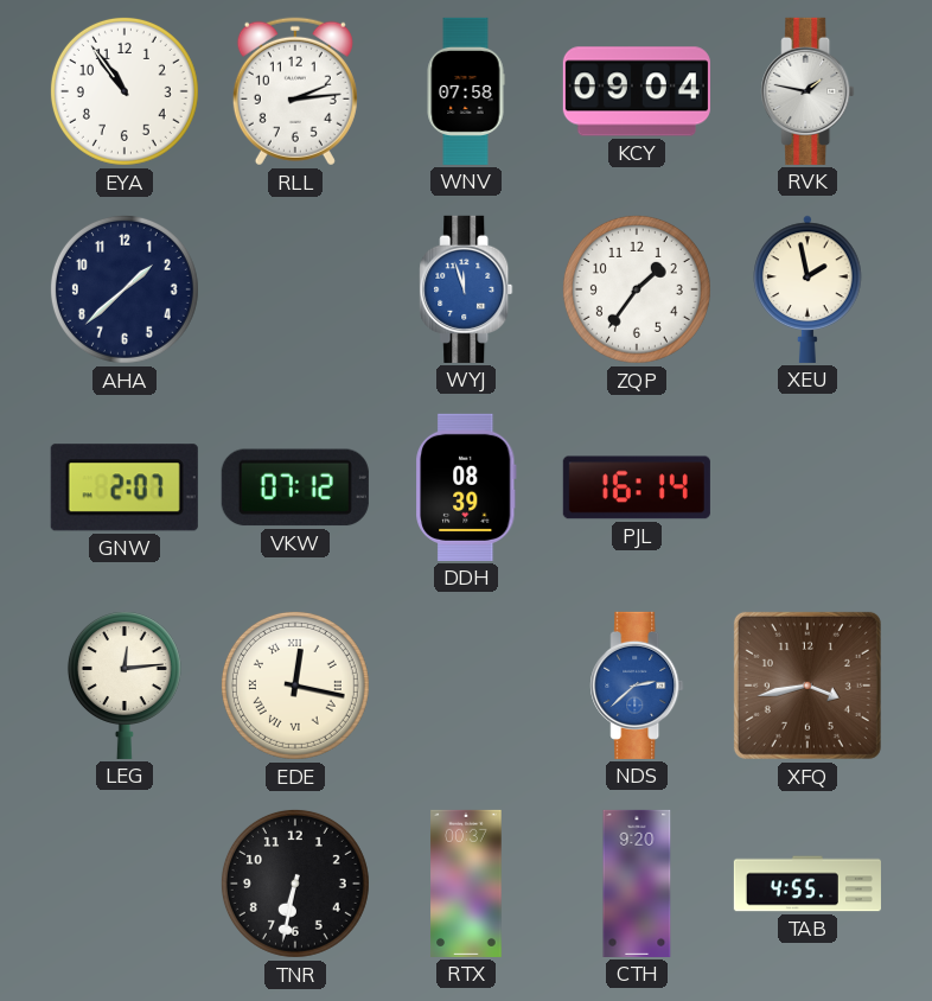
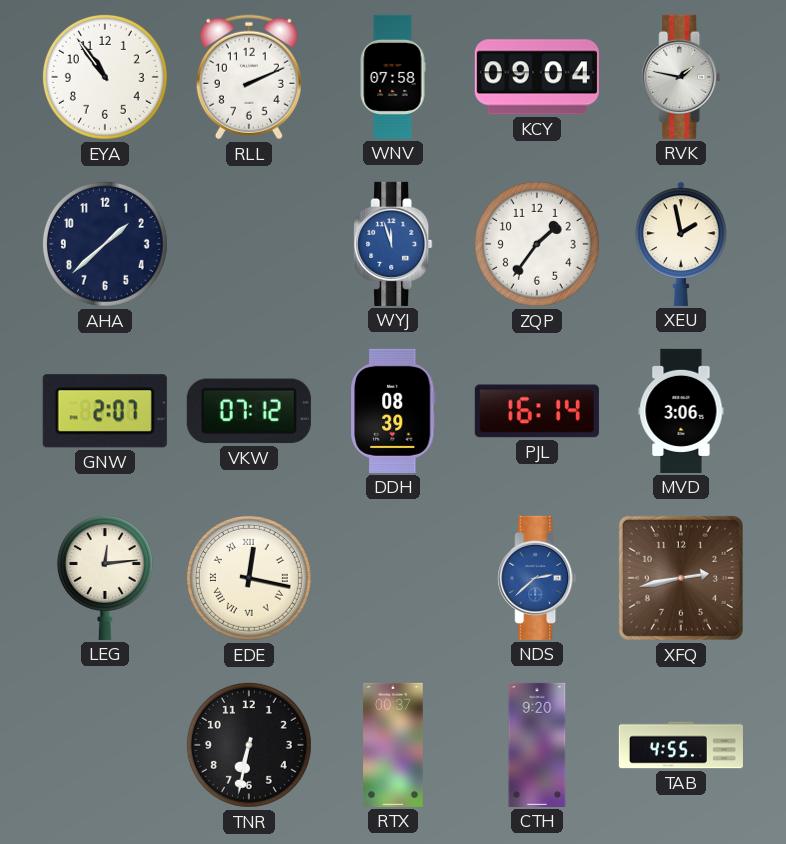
RLL: 2:14 -> 2:11 (249, 77)
MVD: none -> 3:06 (681, 411)
XFQ: 3:43 -> 2:43 (681, 578)
